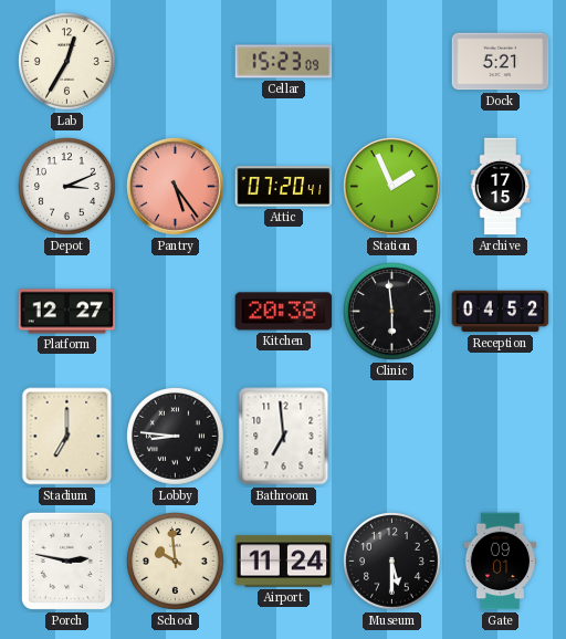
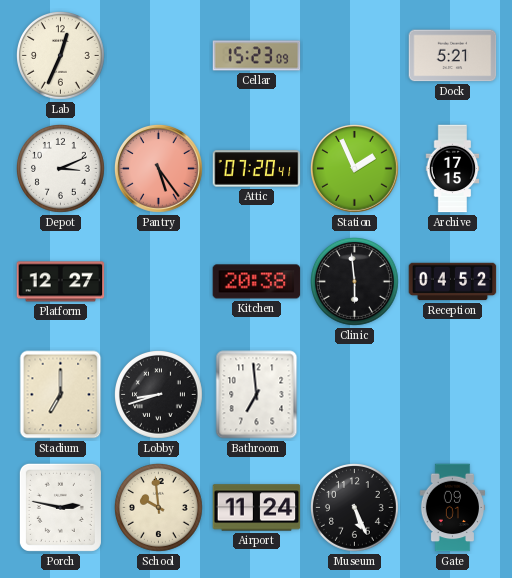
Lab: 12:35 -> 12:34 (61, 56)
Lobby: 8:46 -> 8:42 (159, 395)
Museum: 5:30 -> 5:26 (355, 508)
